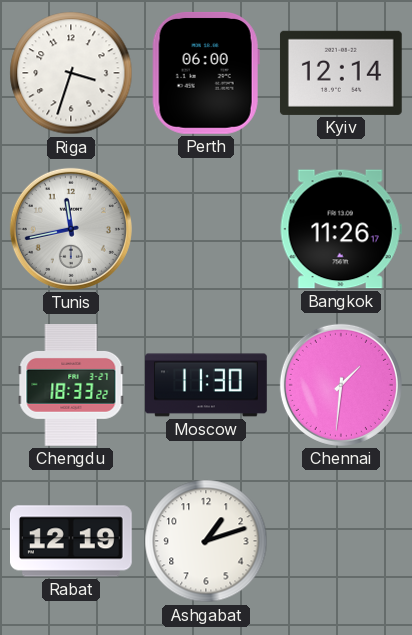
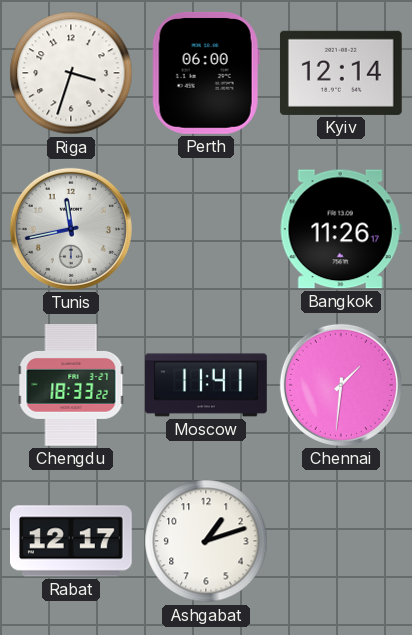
Moscow: 11:30 -> 11:41 (207, 385)
Rabat: 12:19 -> 12:17 (72, 541)
